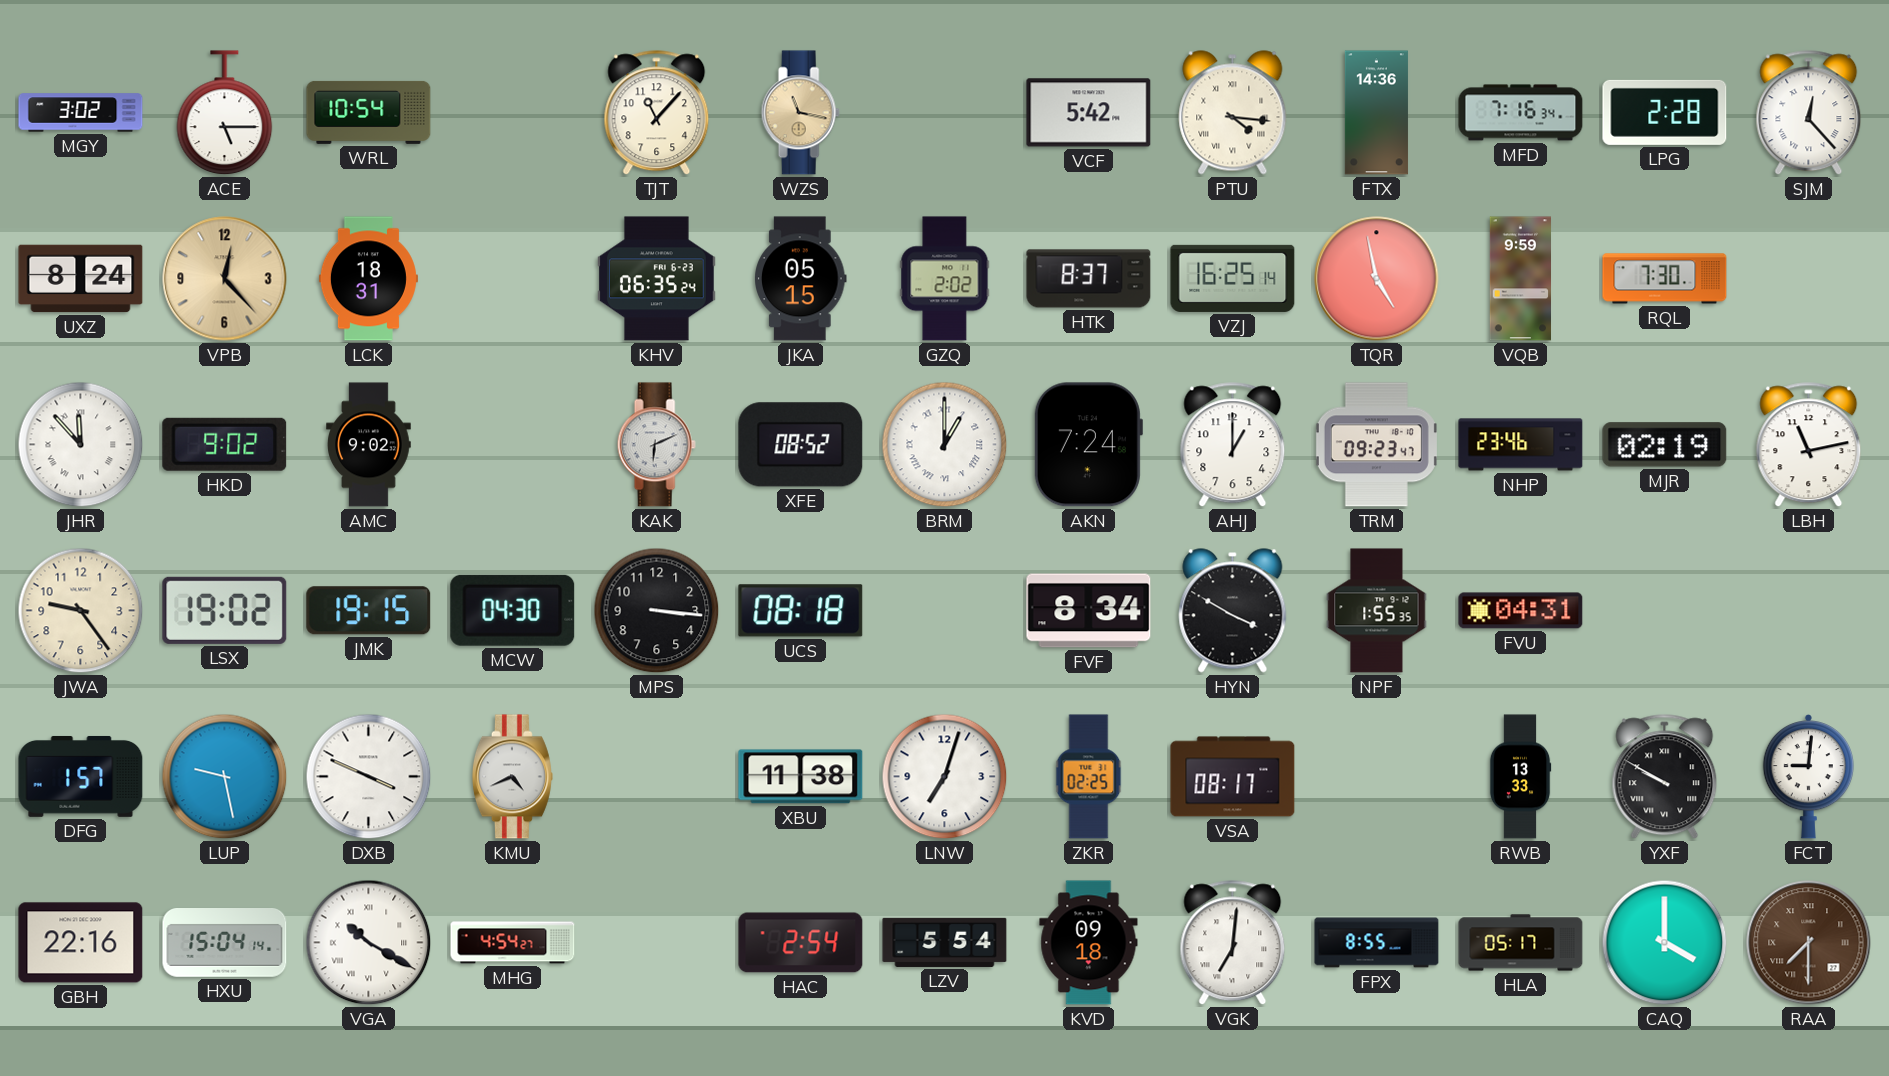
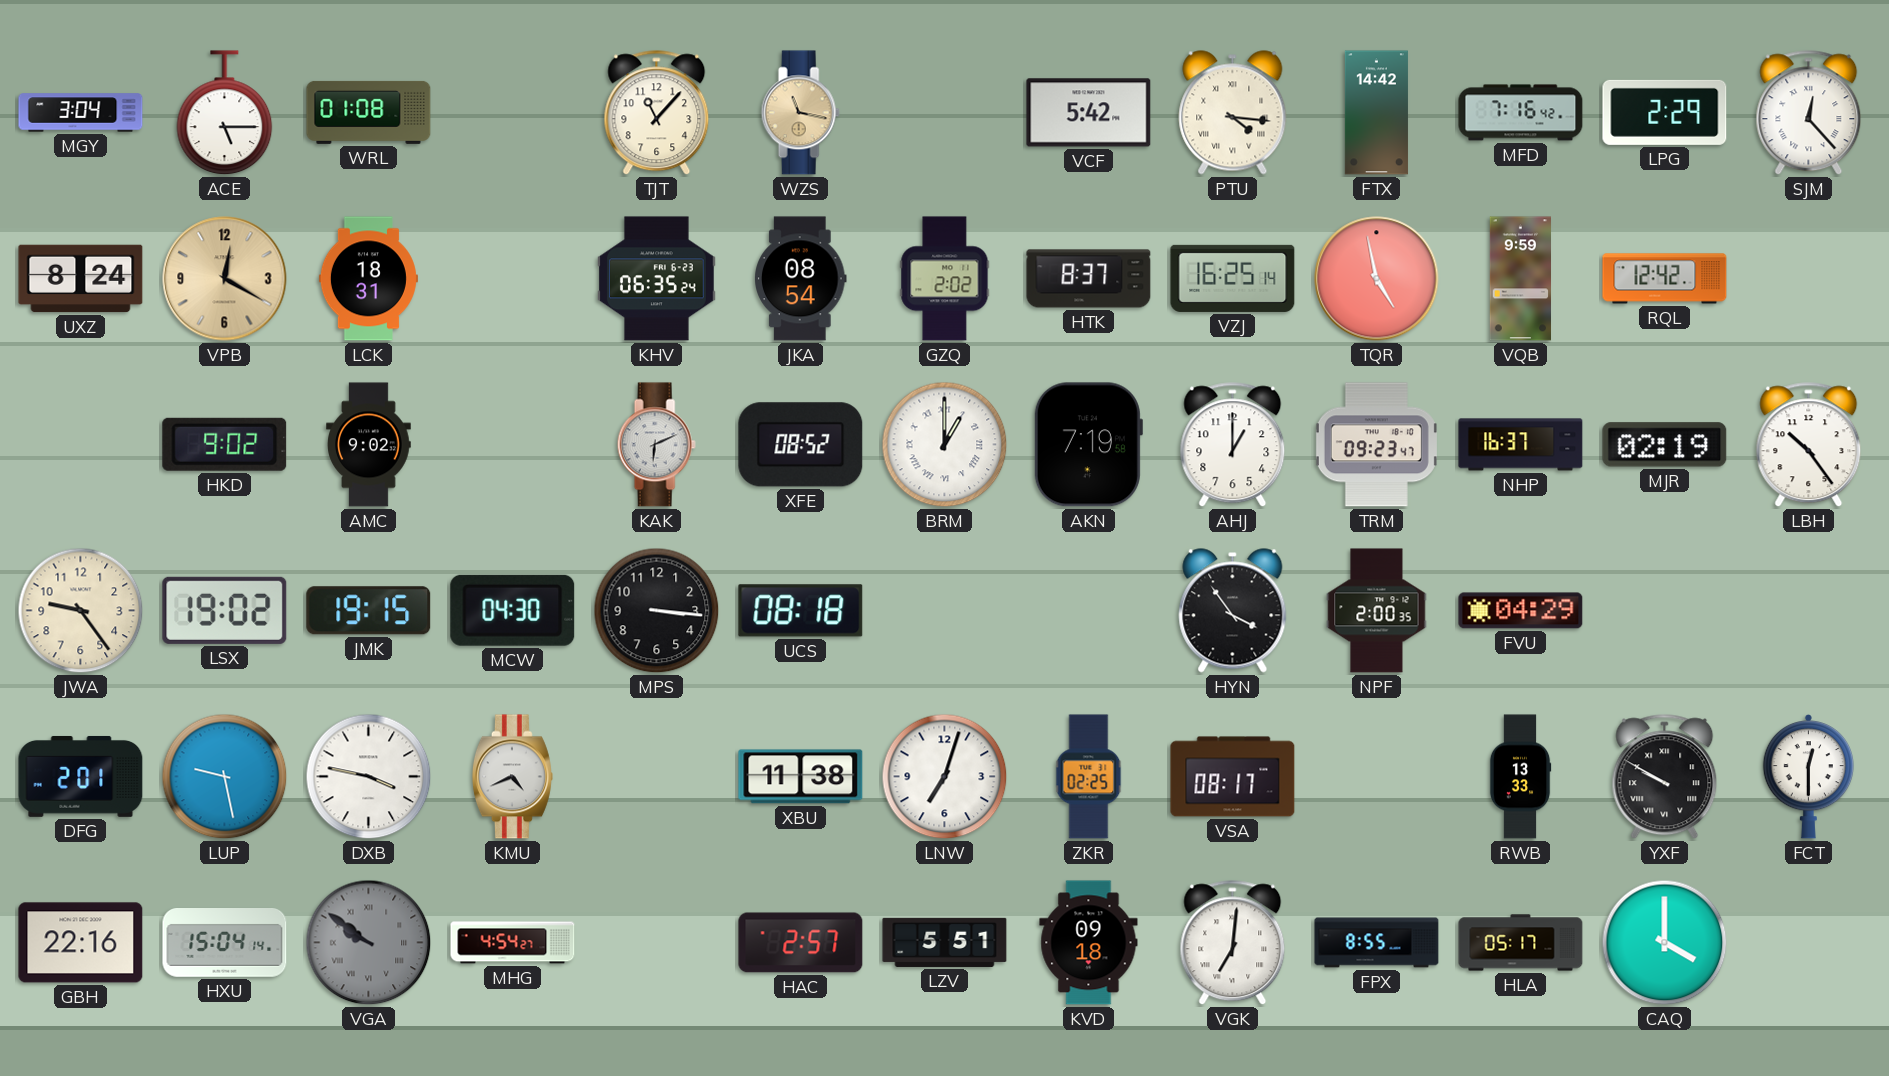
MGY: 3:02 -> 3:04 (81, 113)
WRL: 10:54 -> 01:08 (369, 112)
FTX: 14:36 -> 14:42 (1376, 113)
MFD: 7:16:34 -> 7:16:42 (1521, 113)
LPG: 2:28 -> 2:29 (1665, 112)
VPB: 12:23 -> 12:20 (225, 279)
JKA: 05:15 -> 08:54 (801, 279)
RQL: 7:30 -> 12:42 (1665, 279)
JHR: 11:53 -> none (81, 445)
AKN: 7:24 -> 7:19 (1088, 445)
NHP: 23:46 -> 16:37 (1521, 445)
LBH: 11:13 -> 10:24 (1809, 445)
FVF: 8:34 -> none (1089, 611)
HYN: 3:50 -> 3:54 (1233, 611)
NPF: 1:55 -> 2:00 (1377, 611)
FVU: 04:31 -> 04:29 (1521, 611)
DFG: 1:57 -> 2:01 (81, 776)
DXB: 3:49 -> 3:47 (369, 777)
FCT: 9:01 -> 12:30 (1808, 776)
VGA: 10:20 -> 9:51 (369, 943)
VGA dial: white -> grey (369, 943)
HAC: 2:54 -> 2:57 (801, 943)
LZV: 5:54 -> 5:51 (945, 942)
RAA: 7:30 -> none (1809, 943)
